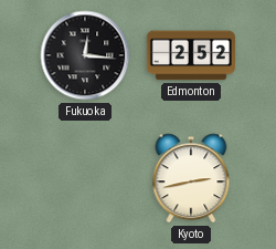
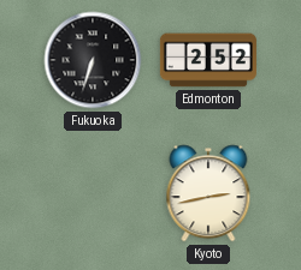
Fukuoka: 12:16 -> 6:33 (93, 60)
